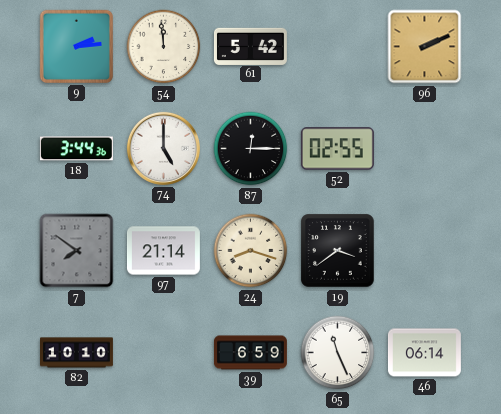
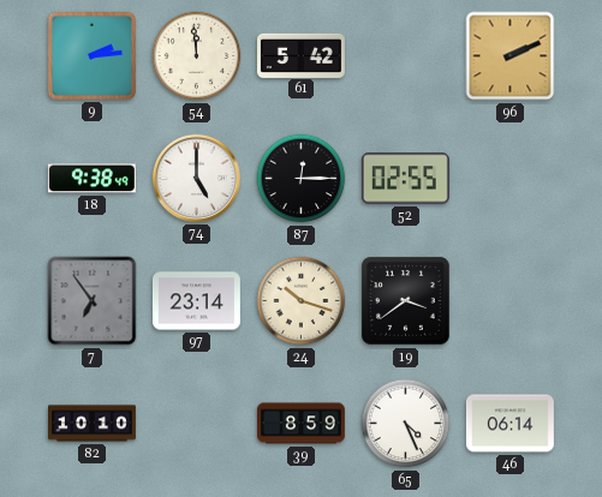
18: 3:44 -> 9:38 (91, 179)
7: 7:51 -> 6:54 (93, 301)
97: 21:14 -> 23:14 (196, 301)
24: 8:18 -> 10:18 (302, 301)
39: 6:59 -> 8:59 (302, 424)
65: 11:26 -> 4:26 (406, 424)
